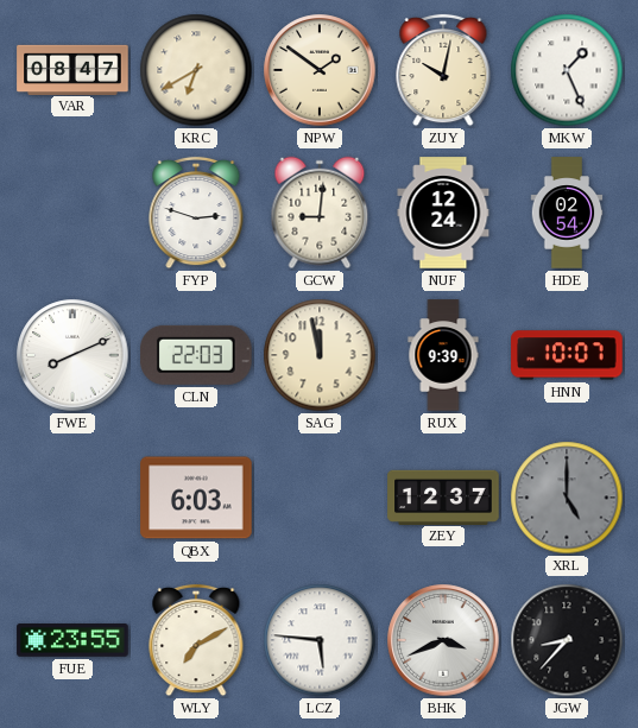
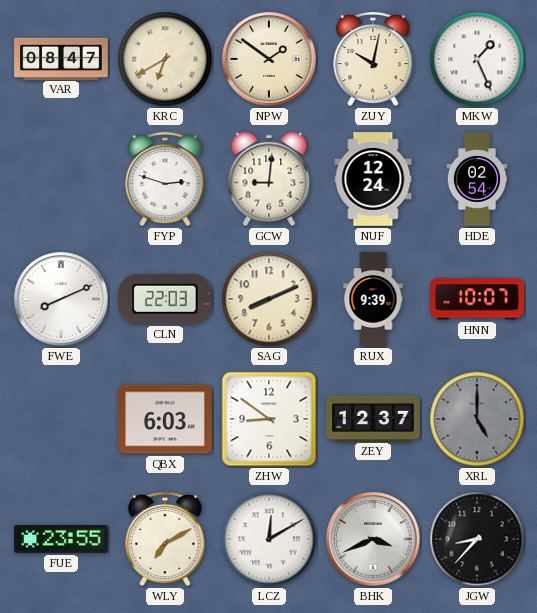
SAG: 11:58 -> 8:11 (269, 299)
ZHW: none -> 8:51 (269, 419)
LCZ: 5:46 -> 12:10 (269, 539)
